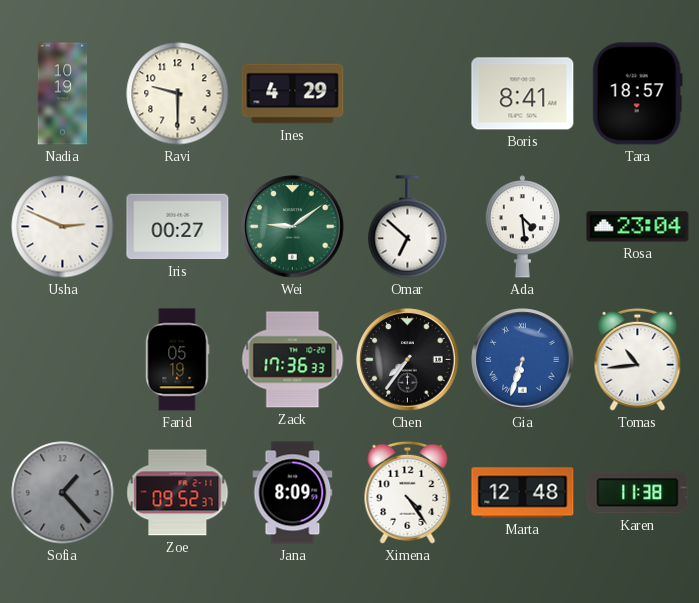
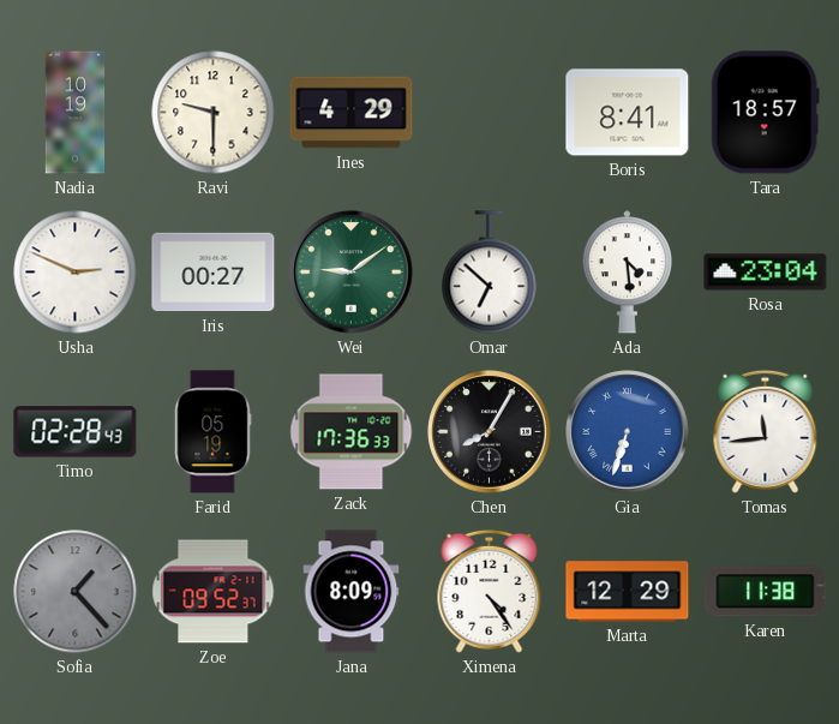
Timo: none -> 02:28 (76, 432)
Chen: 7:36 -> 8:05 (490, 432)
Tomas: 10:44 -> 11:44 (766, 431)
Marta: 12:48 -> 12:29 (628, 592)
